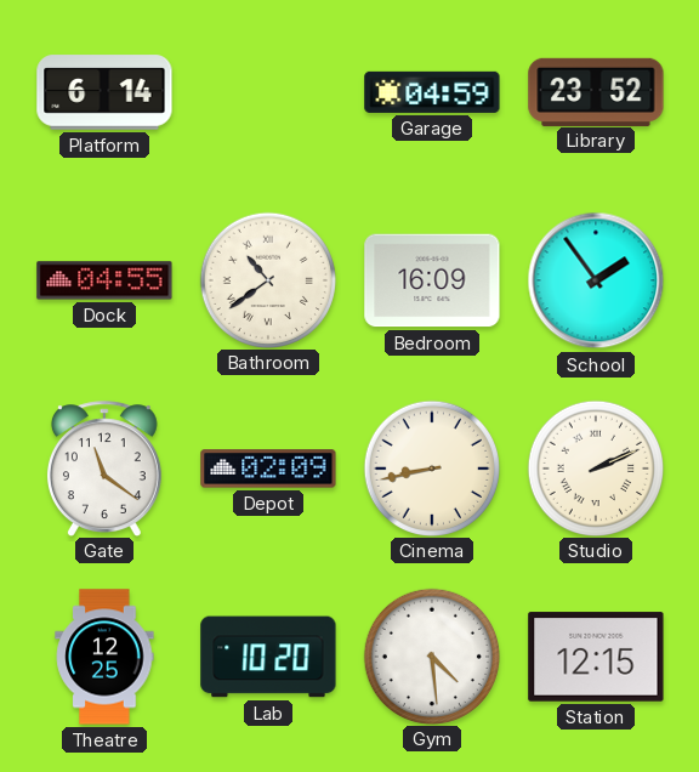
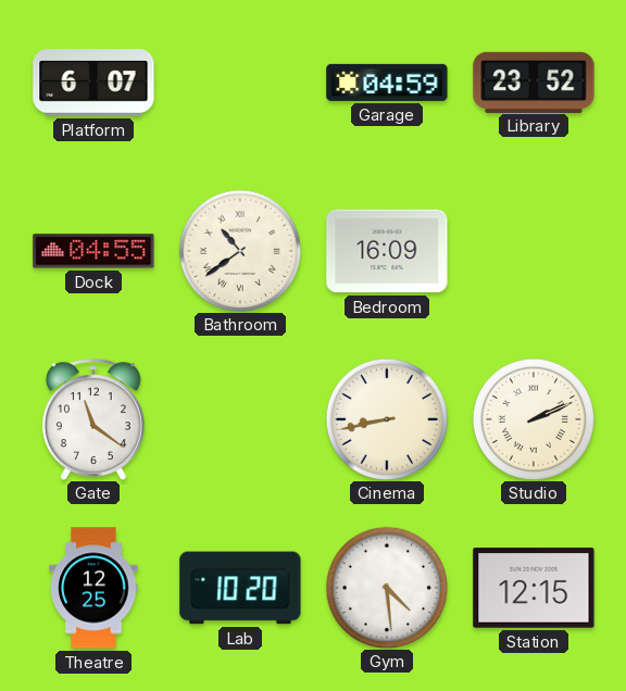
Platform: 6:14 -> 6:07 (93, 83)
School: 1:54 -> none (596, 280)
Depot: 02:09 -> none (268, 469)
